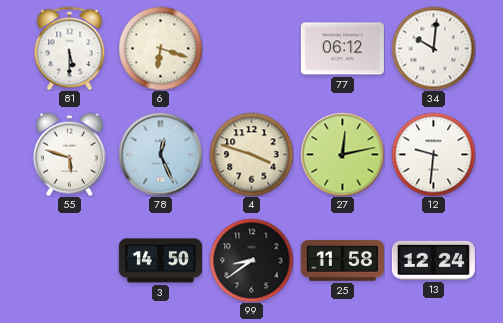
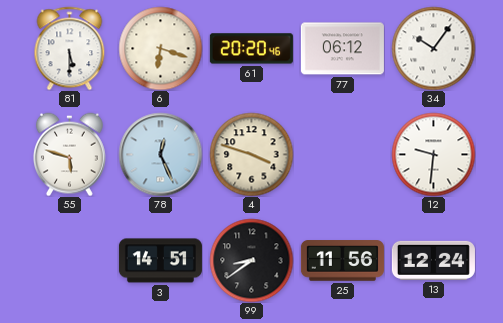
61: none -> 20:20 (251, 49)
34: 10:01 -> 10:06 (433, 48)
27: 12:13 -> none (342, 154)
3: 14:50 -> 14:51 (160, 261)
25: 11:58 -> 11:56 (342, 261)
